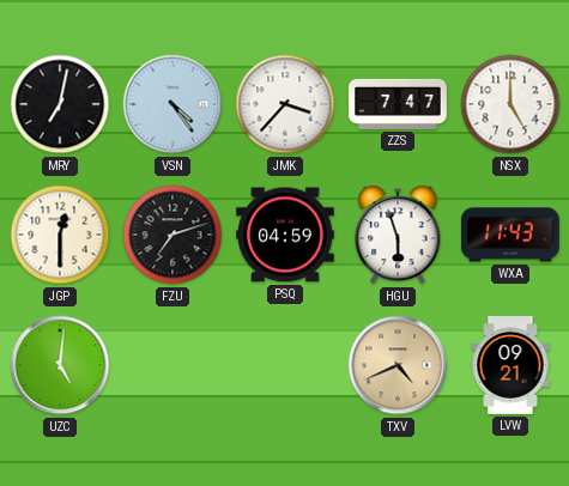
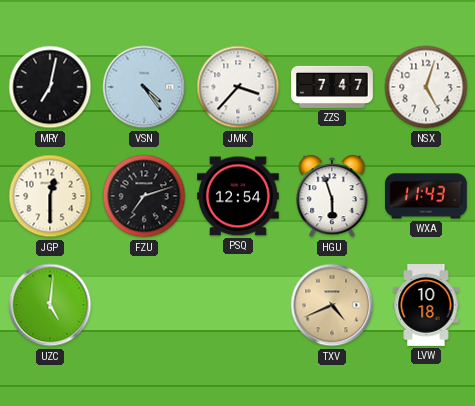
NSX: 5:00 -> 5:03 (426, 87)
PSQ: 04:59 -> 12:54 (239, 196)
LVW: 09:21 -> 10:18 (426, 306)
